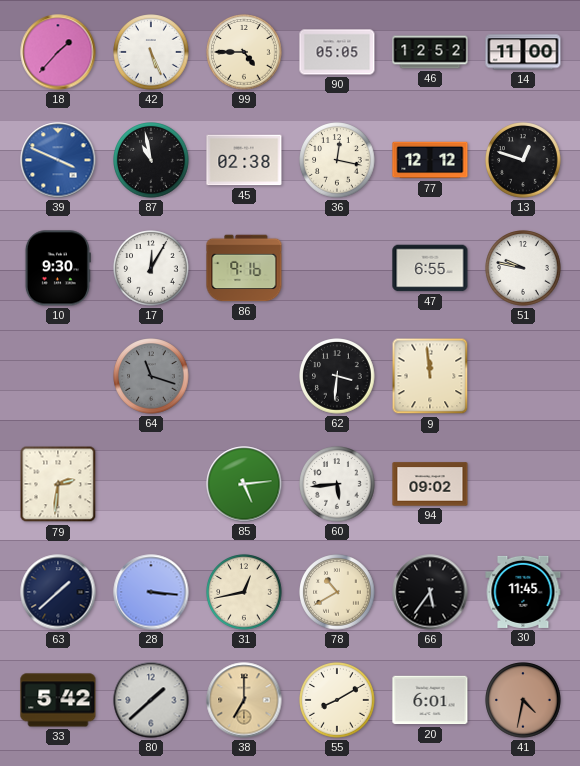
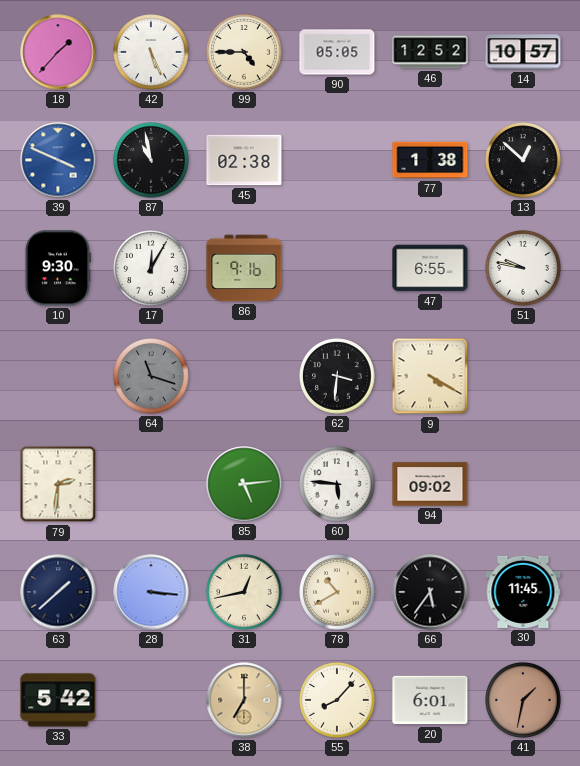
14: 11:00 -> 10:57 (523, 52)
36: 12:17 -> none (337, 160)
77: 12:12 -> 1:38 (430, 160)
13: 12:48 -> 12:52 (523, 160)
9: 11:59 -> 4:20 (430, 376)
60: 5:44 -> 5:46 (337, 484)
80: 1:38 -> none (151, 700)
55: 8:10 -> 8:07 (337, 700)
41: 4:32 -> 1:32 (523, 700)
